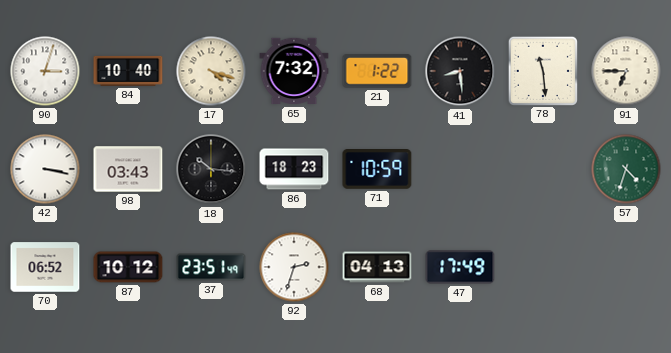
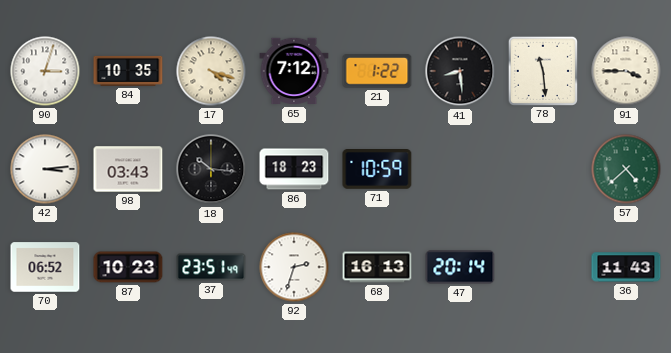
84: 10:40 -> 10:35 (128, 71)
65: 7:32 -> 7:12 (294, 71)
91: 6:45 -> 3:45 (626, 71)
42: 3:17 -> 3:14 (45, 169)
57: 4:33 -> 4:38 (626, 169)
87: 10:12 -> 10:23 (128, 267)
68: 04:13 -> 16:13 (377, 267)
47: 17:49 -> 20:14 (460, 267)
36: none -> 11:43 (626, 267)
